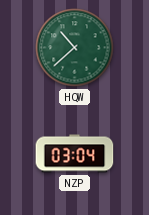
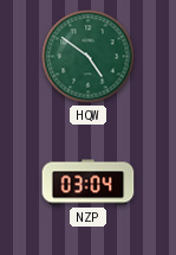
HQW: 10:38 -> 4:51 (89, 57)
